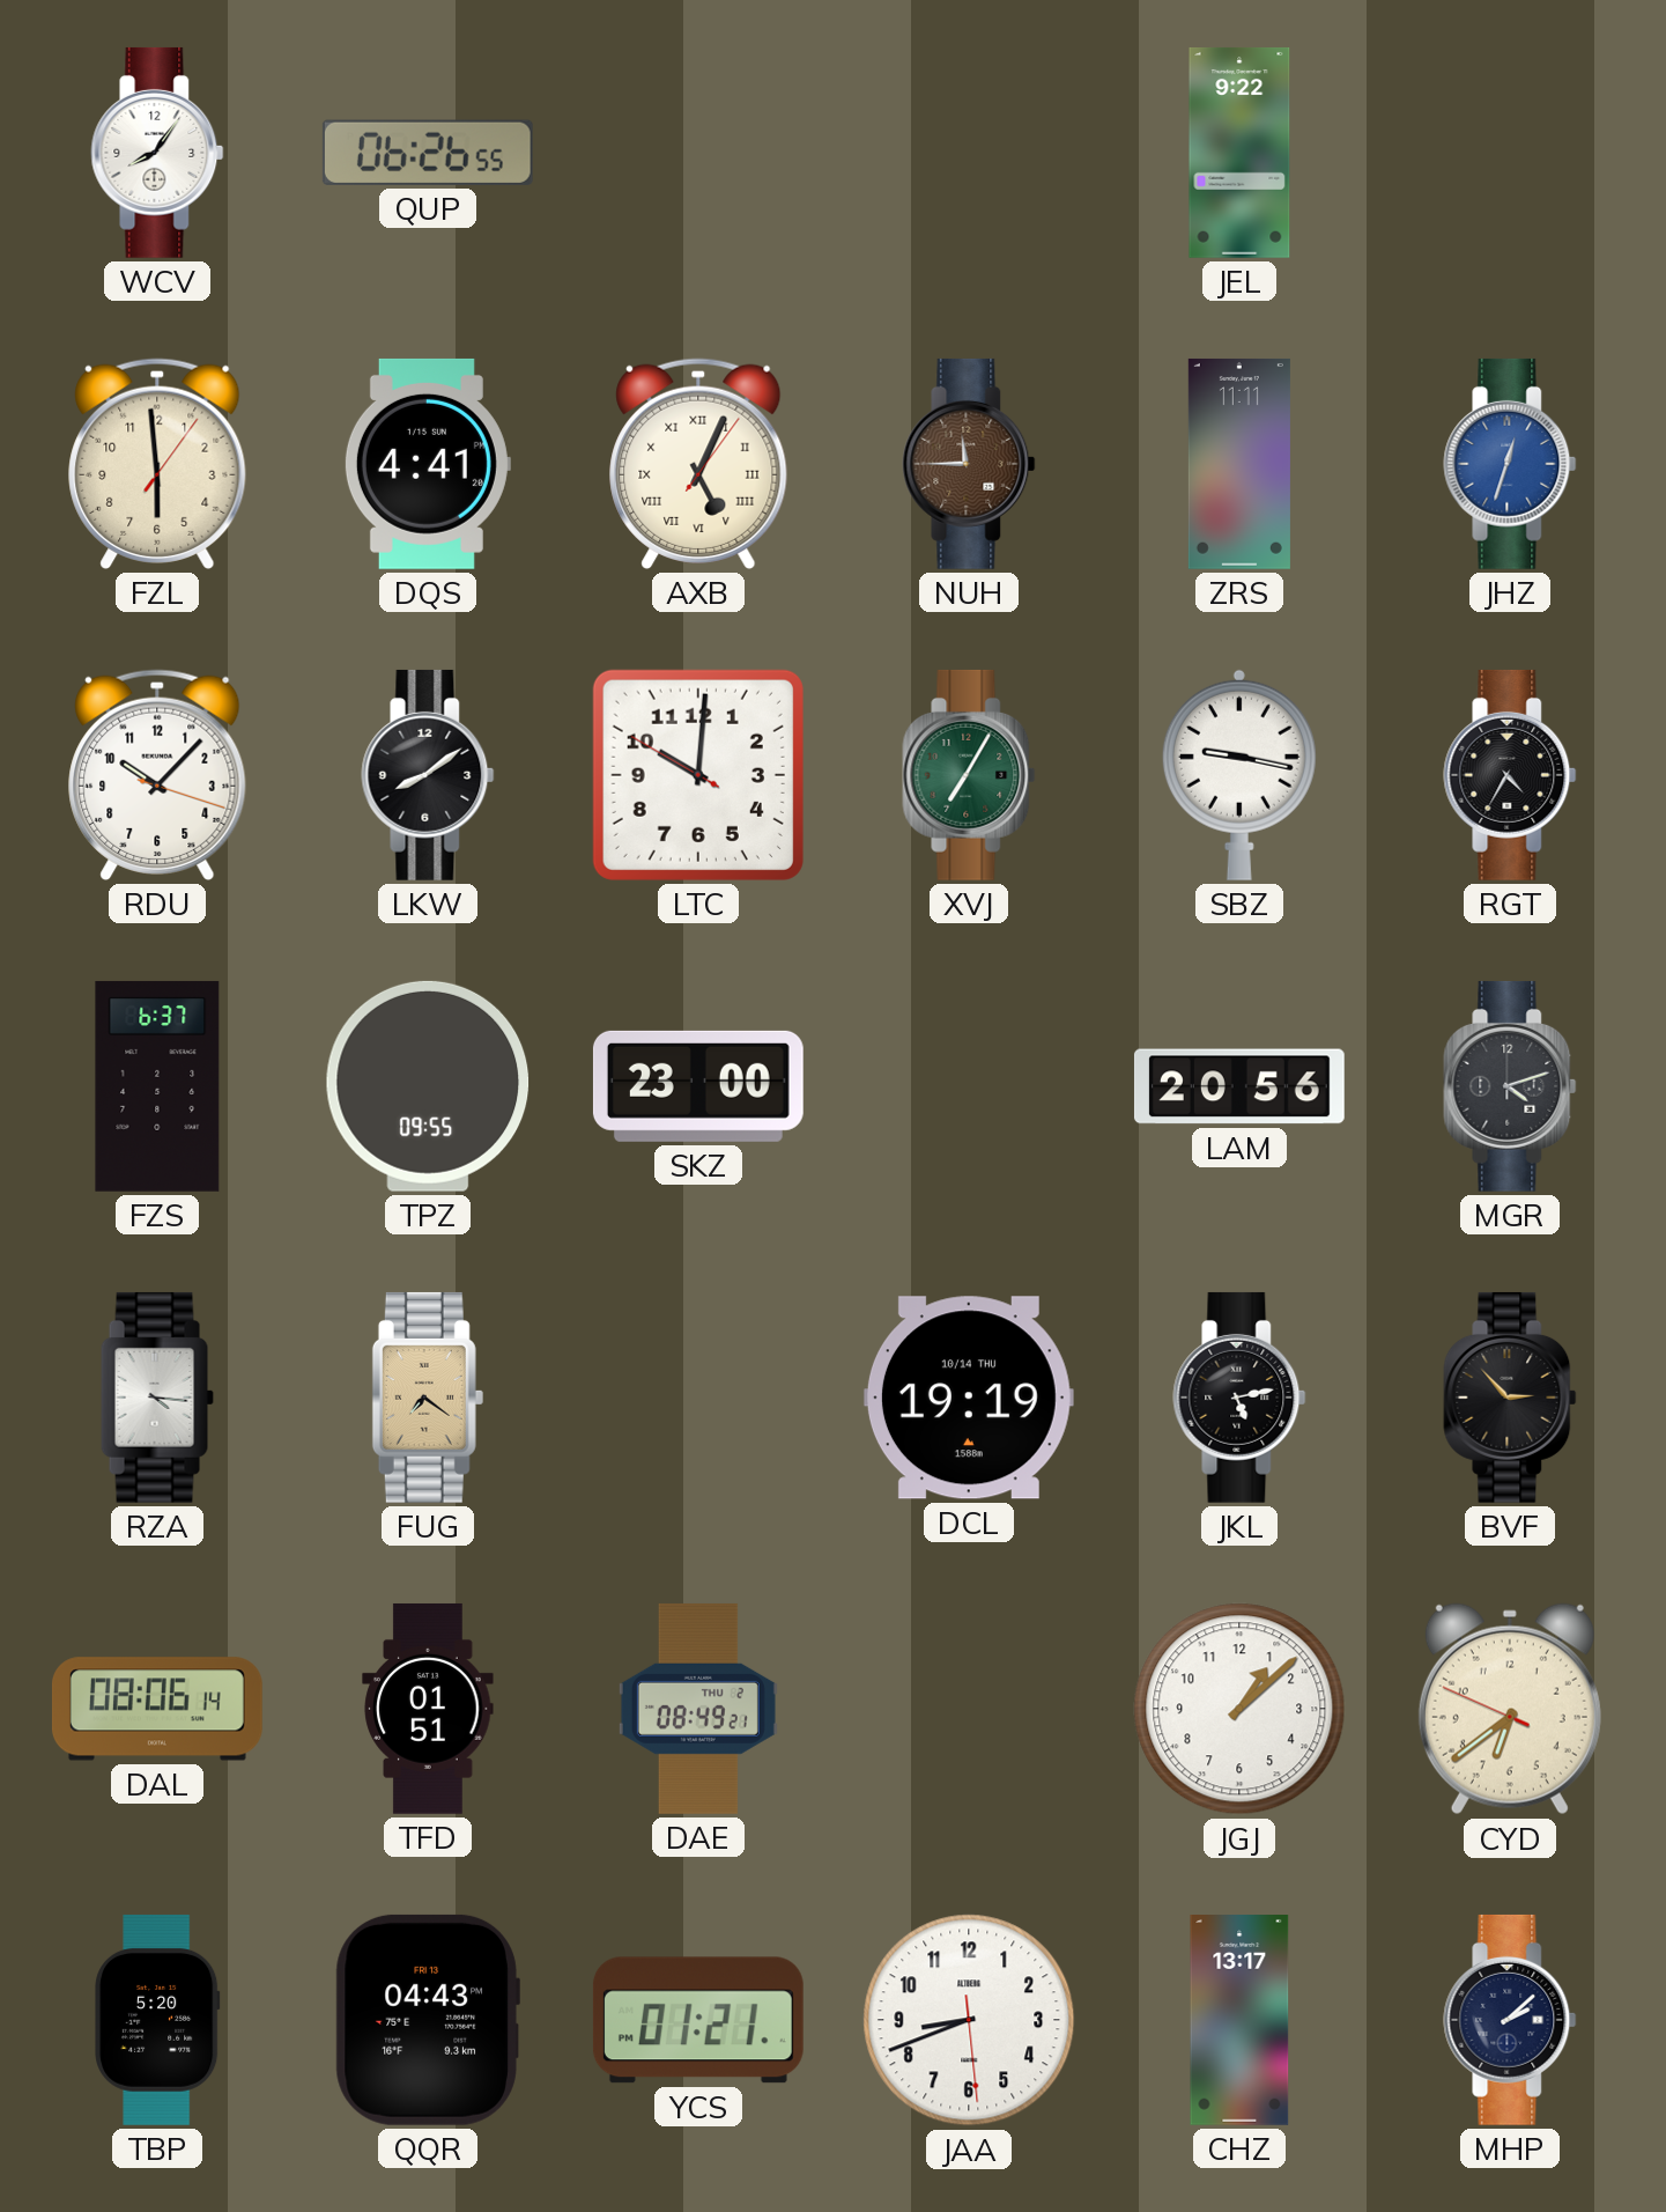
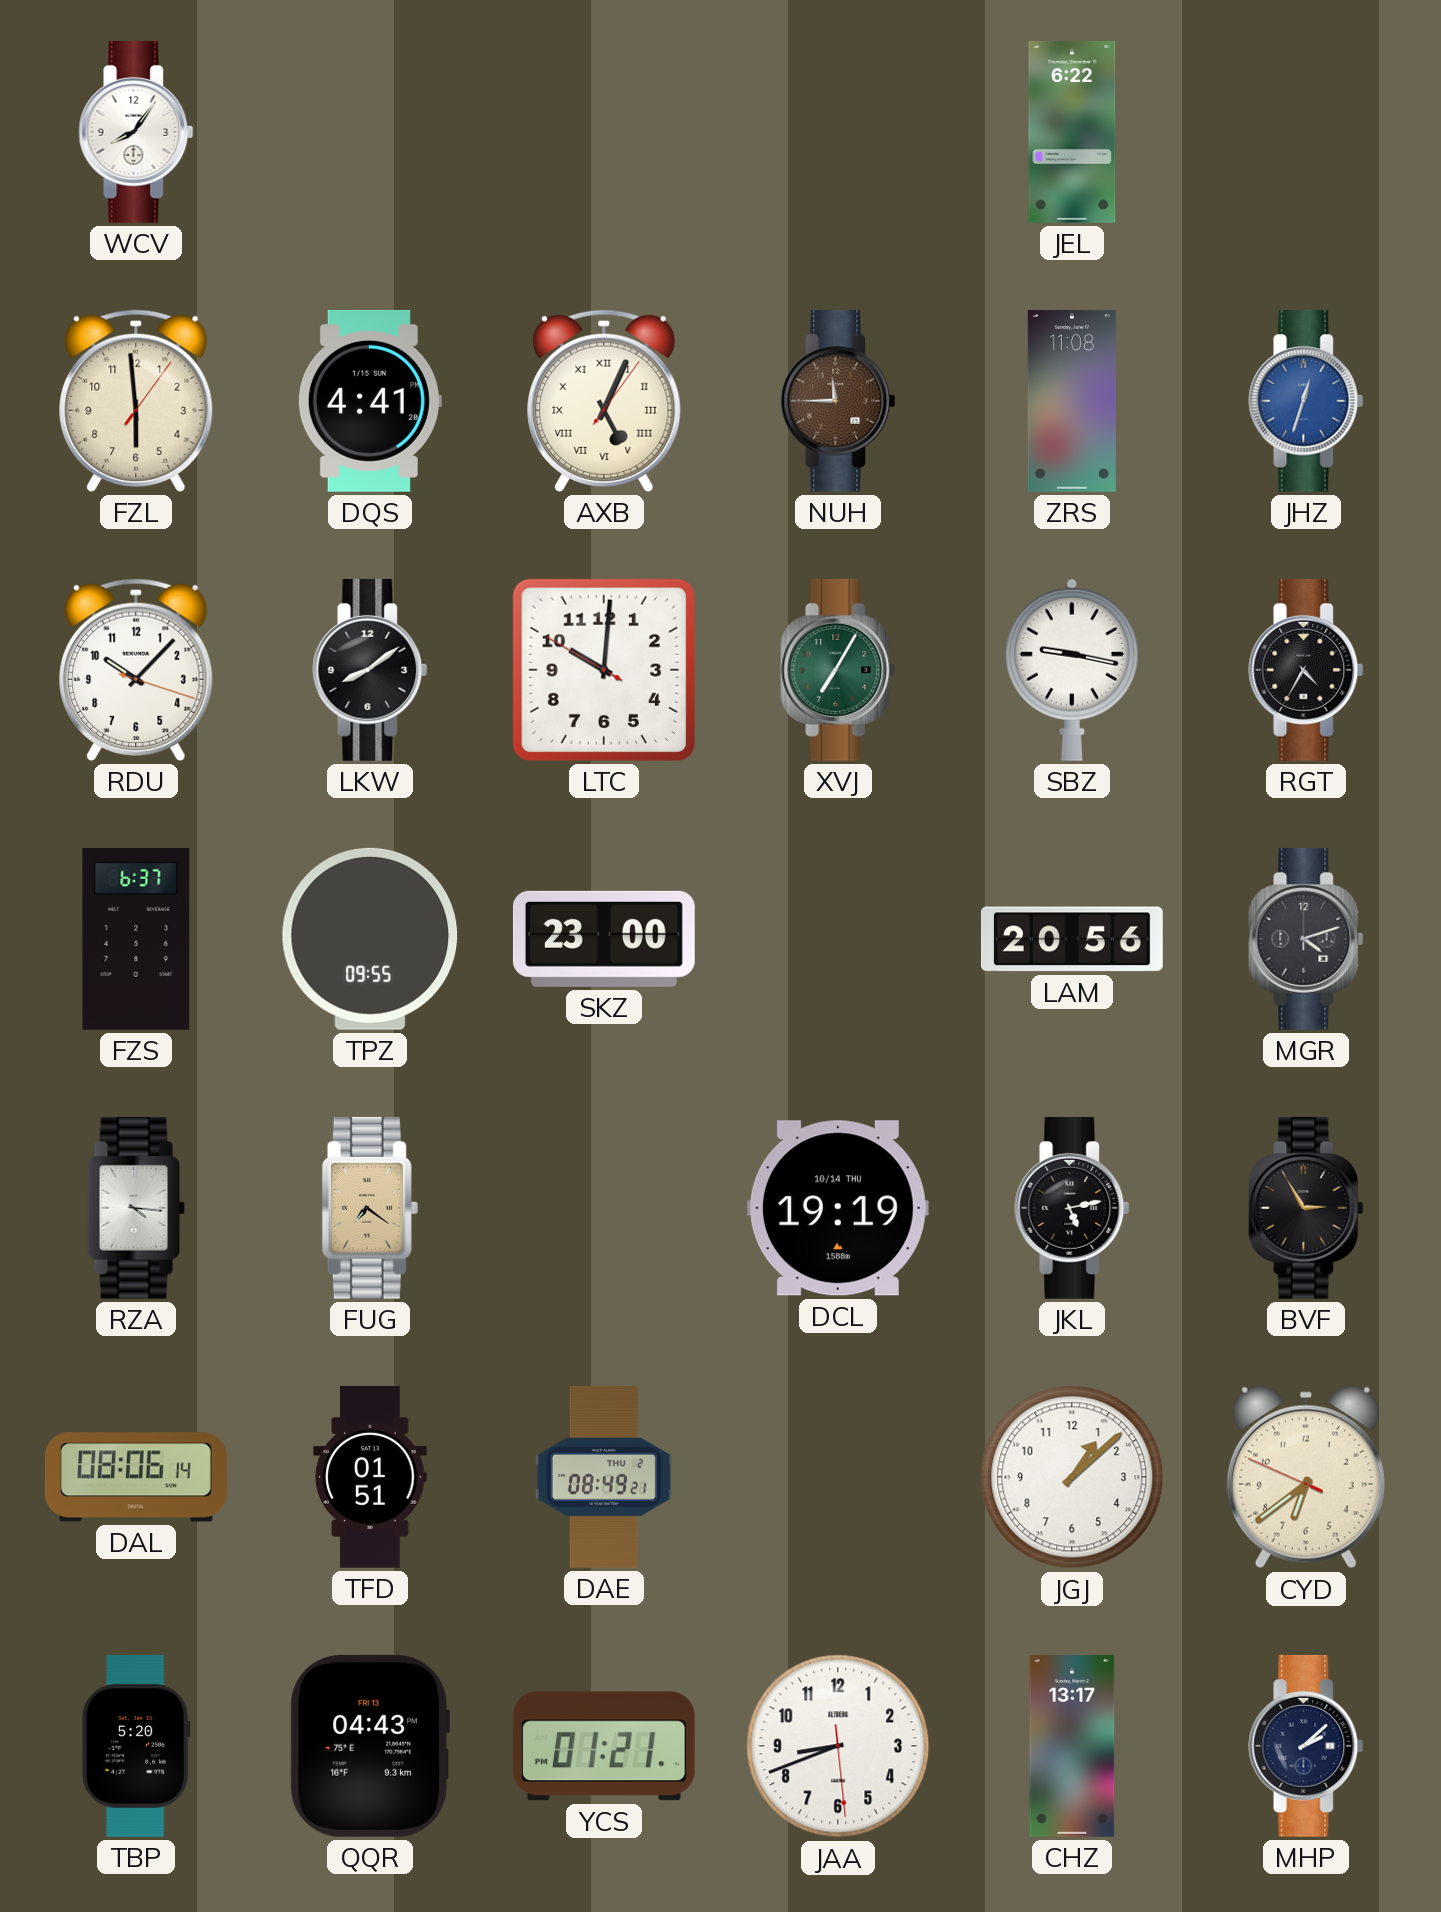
QUP: 06:26 -> none (428, 153)
JEL: 9:22 -> 6:22 (1072, 132)
ZRS: 11:11 -> 11:08 (1072, 401)
BVF: 2:53 -> 2:55 (1306, 1208)
